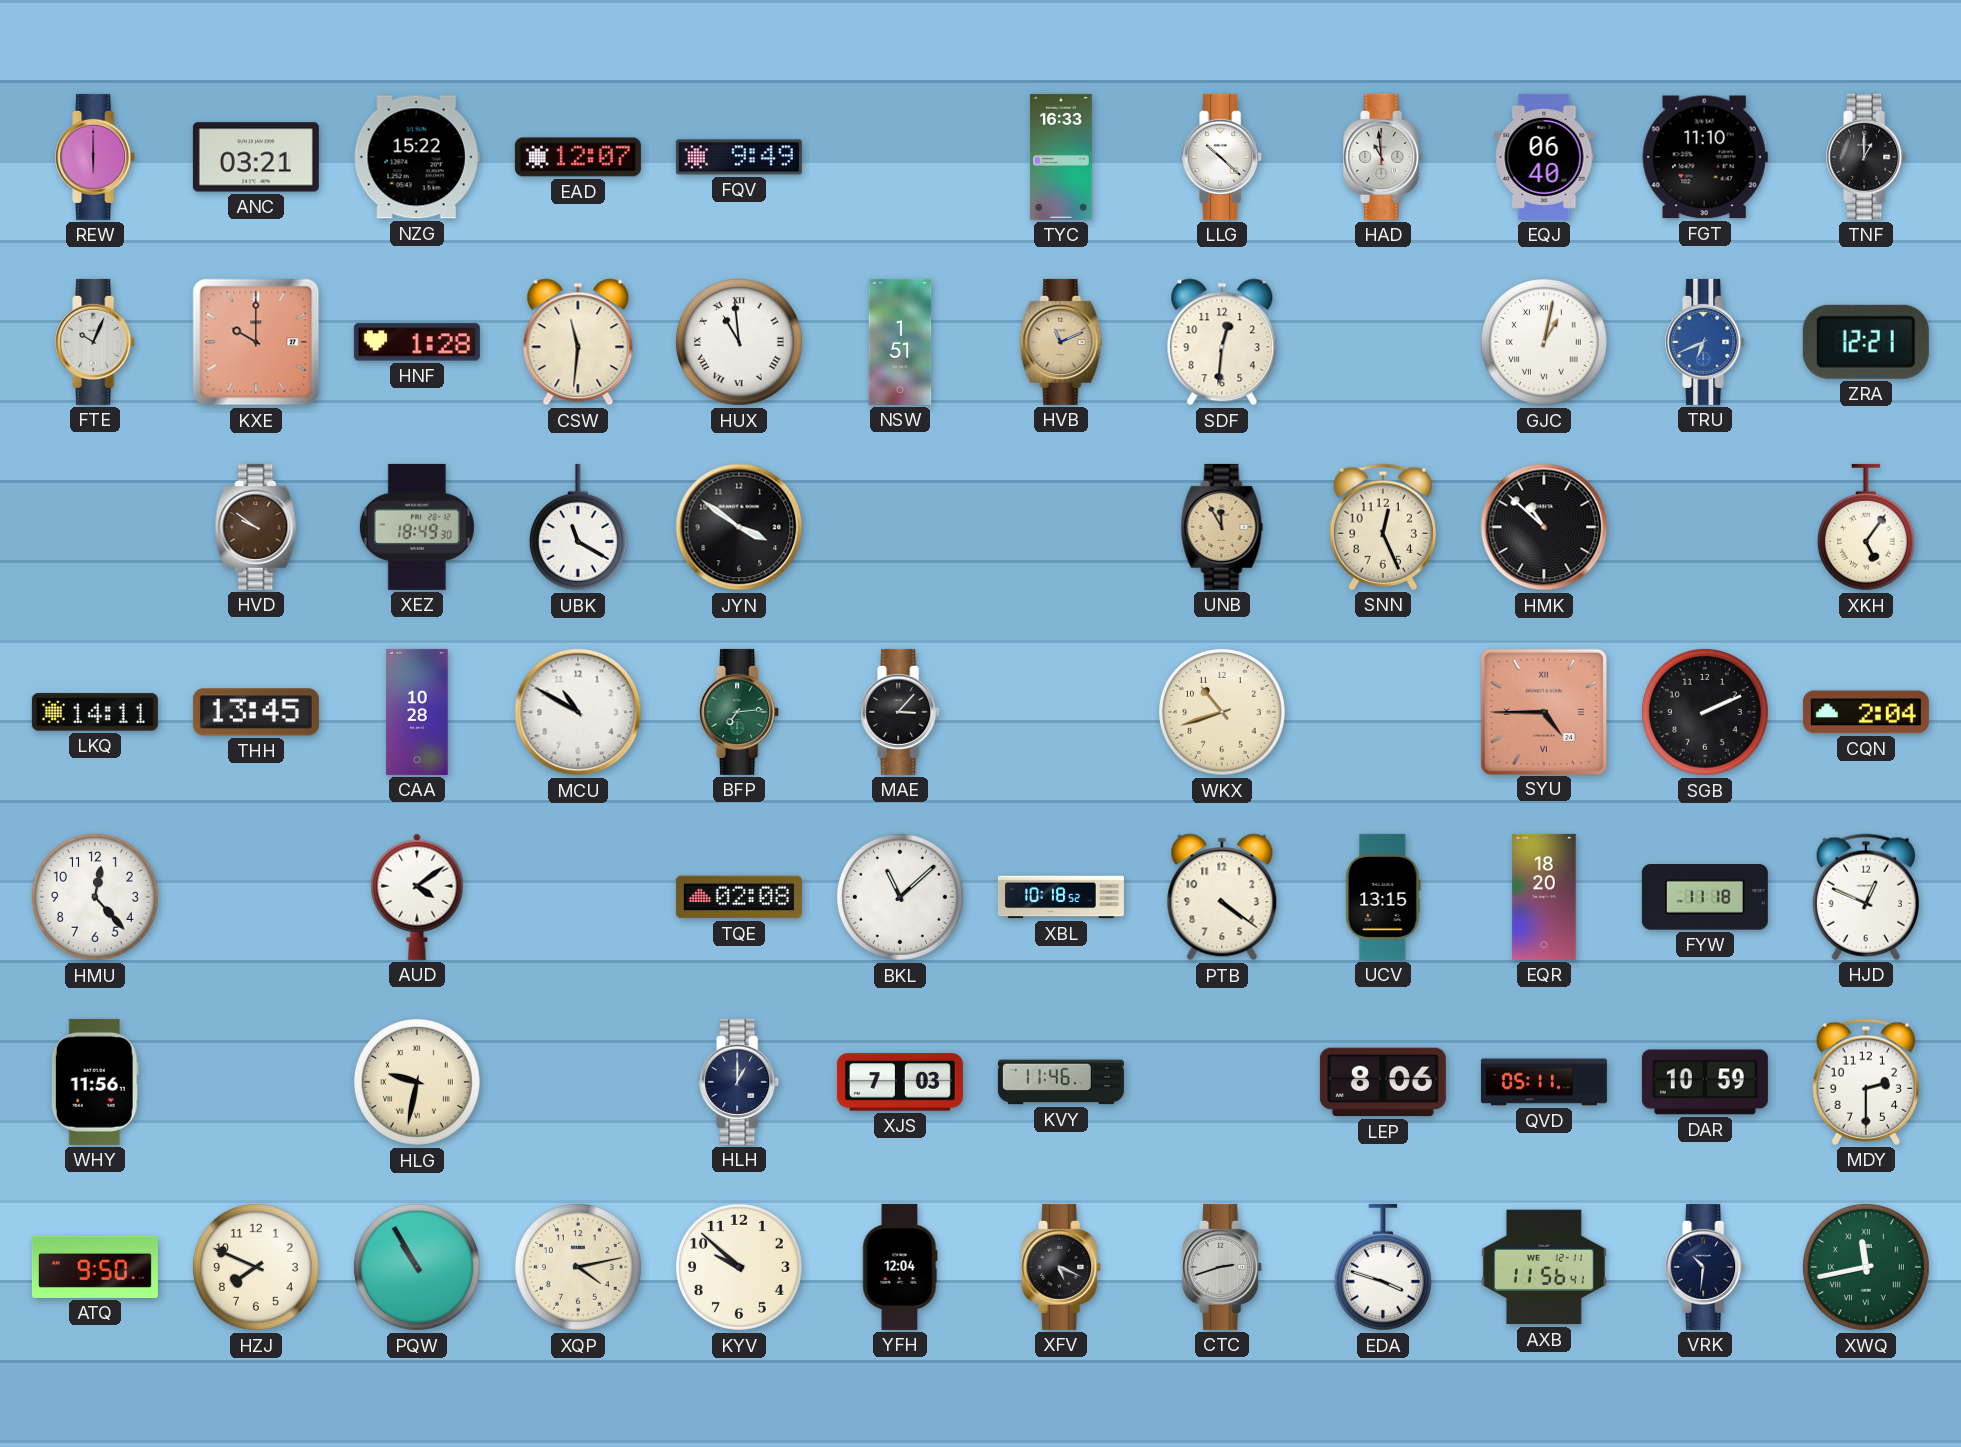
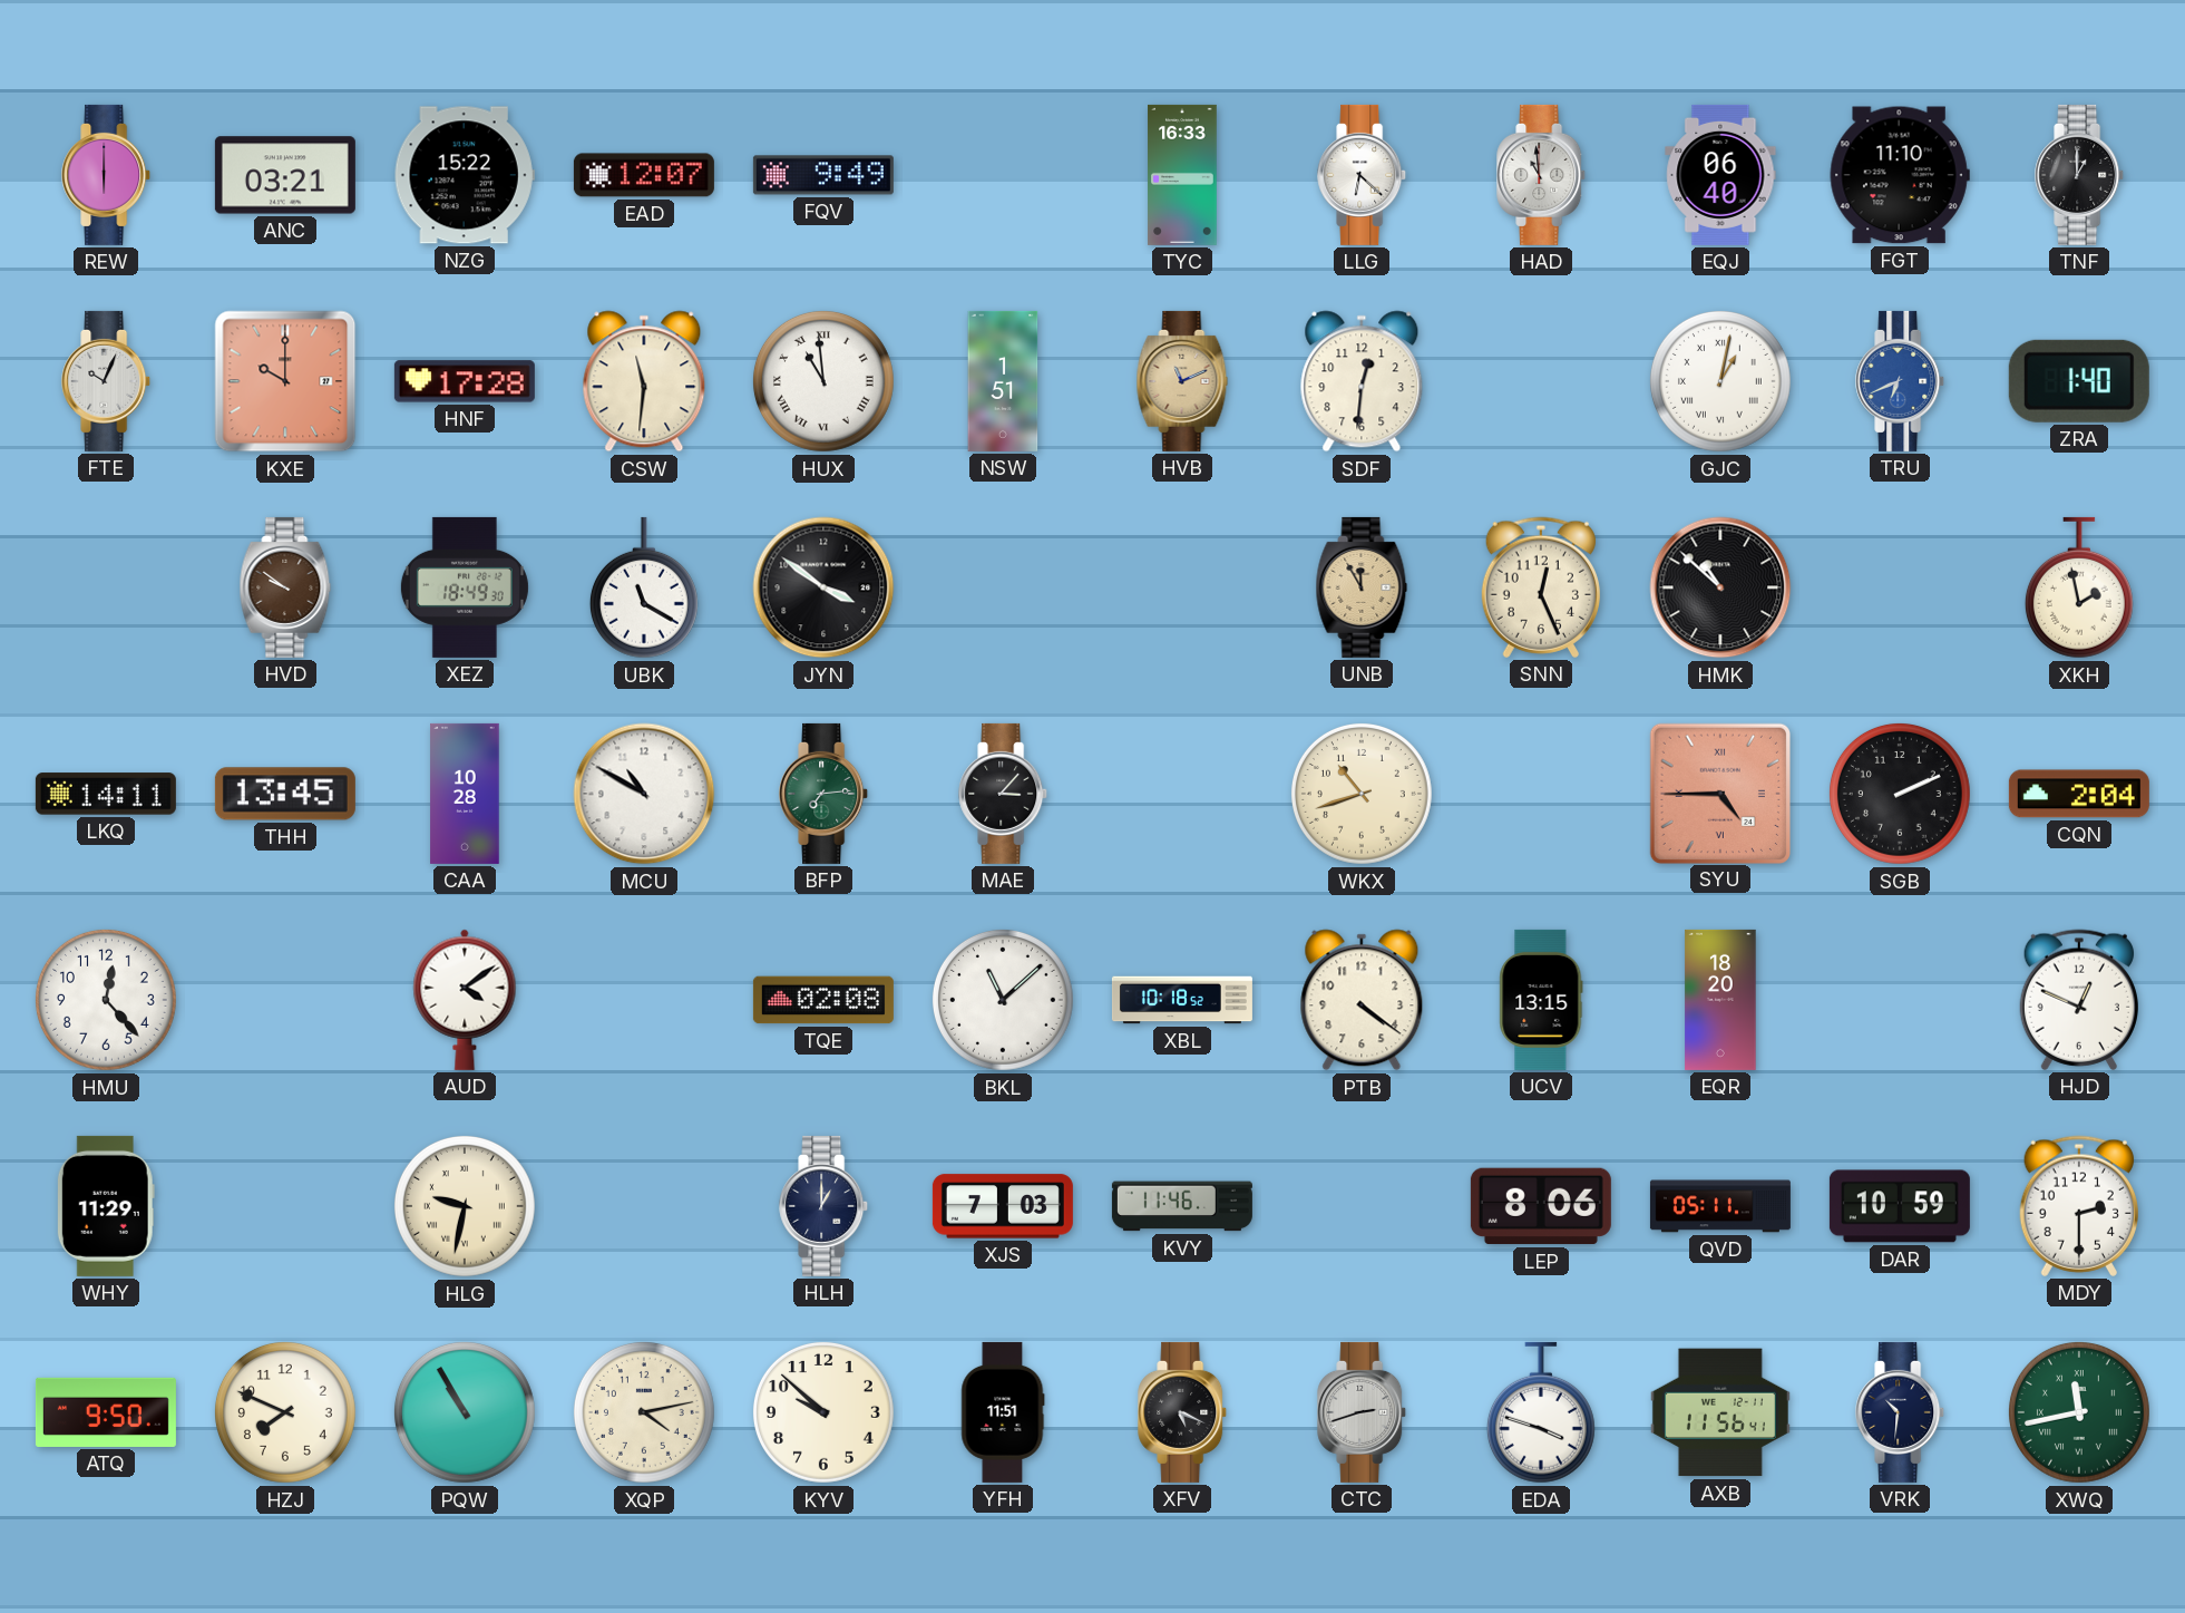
LLG: 10:22 -> 6:22 (1363, 175)
HNF: 1:28 -> 17:28 (465, 381)
ZRA: 12:21 -> 1:40 (2079, 381)
XKH: 5:06 -> 1:58 (2079, 587)
FYW: 11:18 -> none (1705, 898)
WHY: 11:56 -> 11:29 (106, 1206)
YFH: 12:04 -> 11:51 (1003, 1412)
